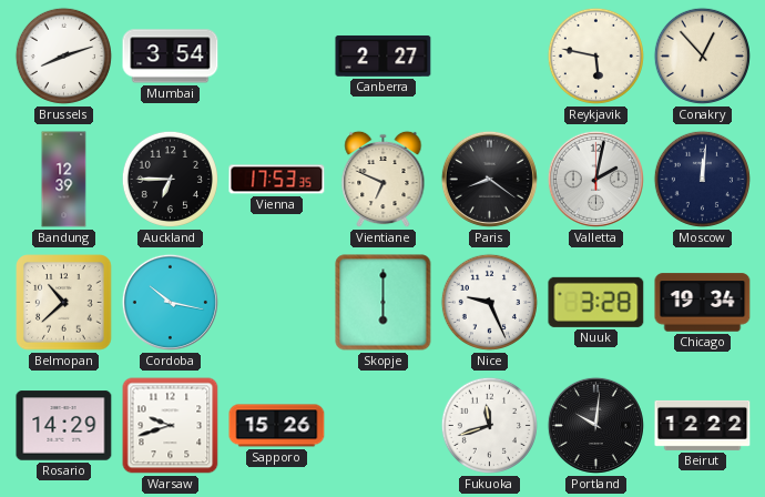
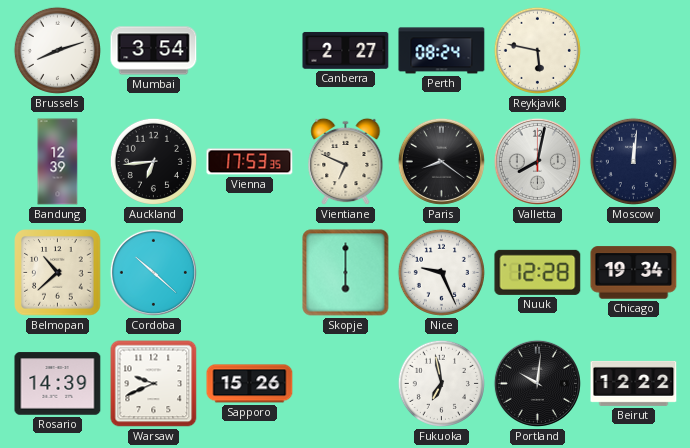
Perth: none -> 08:24 (442, 51)
Conakry: 12:53 -> none (702, 55)
Auckland: 6:45 -> 6:44 (153, 161)
Valletta: 2:02 -> 8:02 (537, 161)
Cordoba: 10:17 -> 10:22 (153, 272)
Nuuk: 3:28 -> 12:28 (538, 272)
Rosario: 14:29 -> 14:39 (58, 384)
Warsaw: 9:42 -> 9:41 (154, 384)
Fukuoka: 11:42 -> 6:58 (441, 383)
